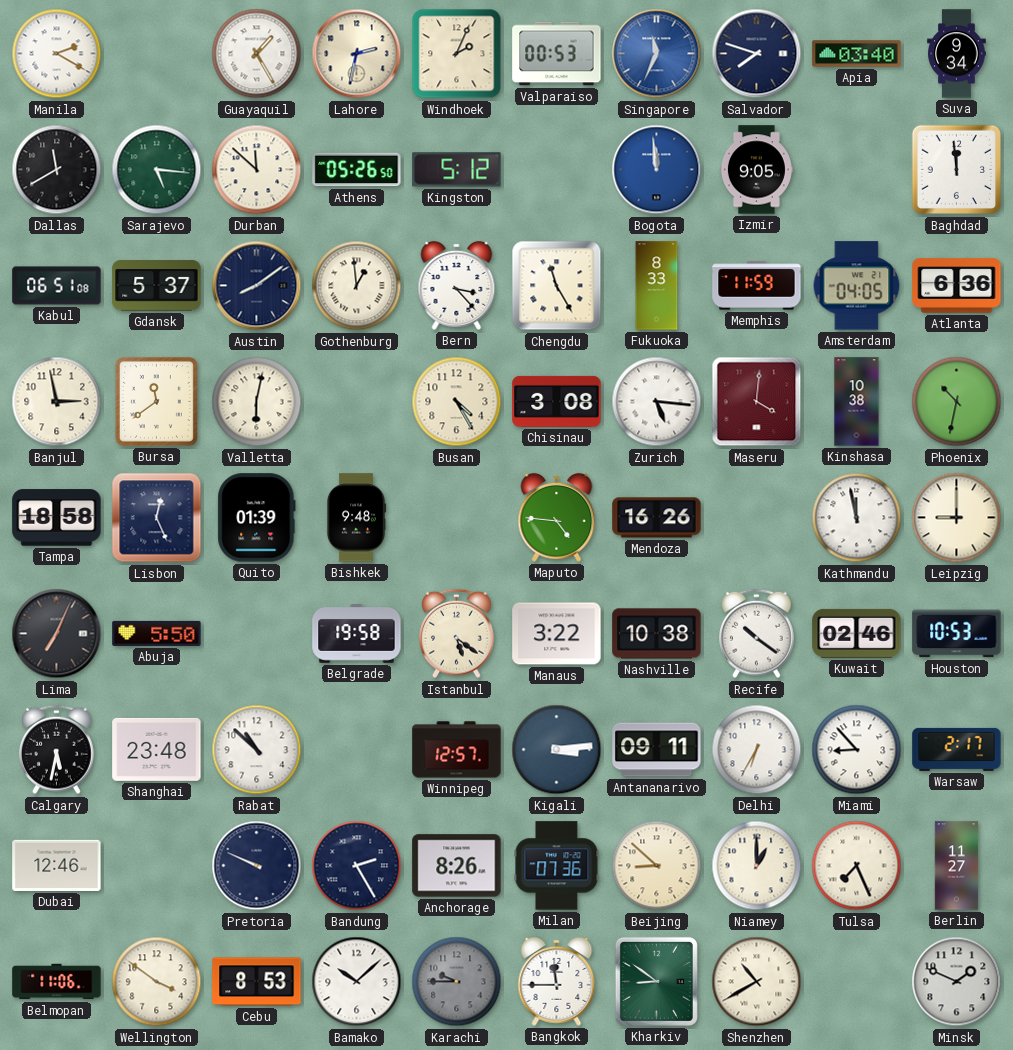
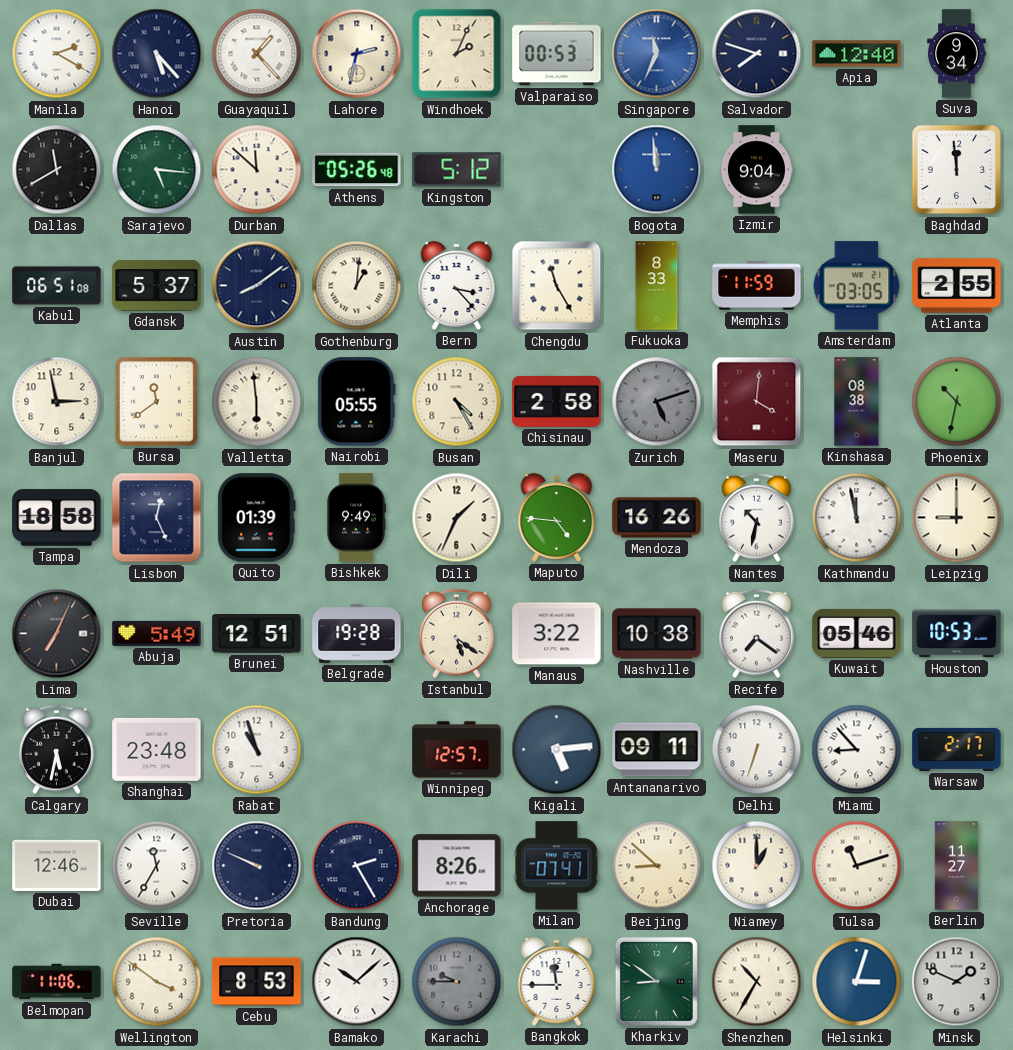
Hanoi: none -> 5:23 (157, 54)
Guayaquil: 1:25 -> 1:23 (257, 54)
Apia: 03:40 -> 12:40 (857, 54)
Athens: 05:26:50 -> 05:26:48 (357, 170)
Izmir: 9:05 -> 9:04 (756, 170)
Gothenburg: 12:59 -> 1:01 (357, 286)
Amsterdam: 04:05 -> 03:05 (857, 286)
Atlanta: 6:36 -> 2:55 (957, 286)
Valletta: 6:02 -> 5:59 (257, 402)
Nairobi: none -> 05:55 (357, 402)
Chisinau: 3:08 -> 2:58 (557, 401)
Zurich: 5:16 -> 5:12 (657, 402)
Zurich dial: white -> grey (657, 402)
Kinshasa: 10:38 -> 08:38 (857, 402)
Bishkek: 9:48 -> 9:49 (356, 518)
Dili: none -> 1:34 (457, 518)
Nantes: none -> 10:32 (757, 518)
Abuja: 5:50 -> 5:49 (157, 633)
Brunei: none -> 12:51 (257, 634)
Belgrade: 19:58 -> 19:28 (357, 634)
Recife: 10:21 -> 7:21 (757, 634)
Kuwait: 02:46 -> 05:46 (857, 633)
Rabat: 10:52 -> 10:57 (257, 750)
Kigali: 3:14 -> 5:14 (557, 750)
Delhi: 6:35 -> 6:33 (757, 750)
Seville: none -> 11:35 (157, 866)
Milan: 07:36 -> 07:41 (557, 866)
Tulsa: 7:26 -> 11:12 (857, 866)
Shenzhen: 10:40 -> 10:35 (757, 982)
Helsinki: none -> 3:03 (857, 982)
